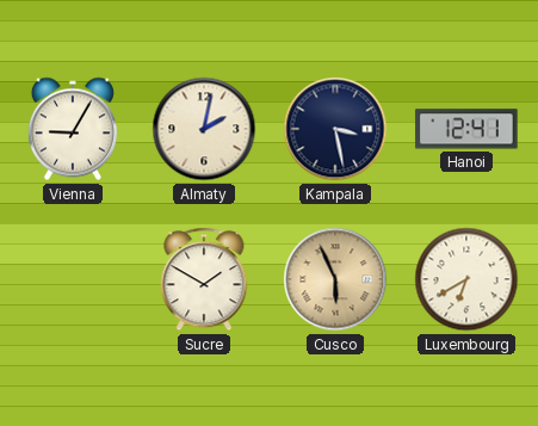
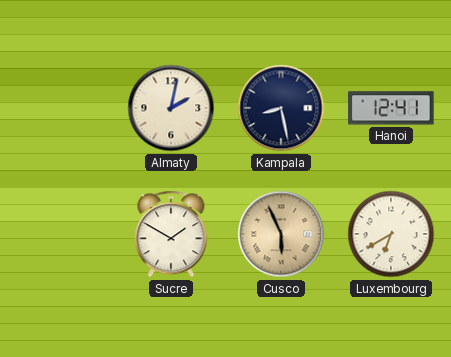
Vienna: 9:05 -> none (73, 129)
Kampala: 3:28 -> 8:28 (281, 108)
